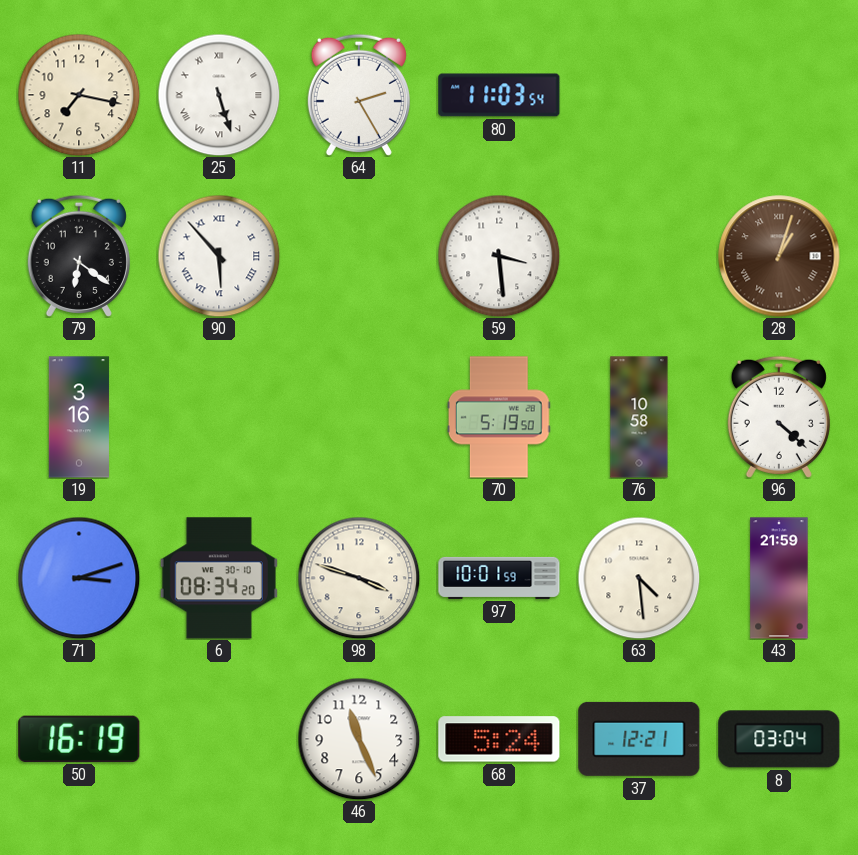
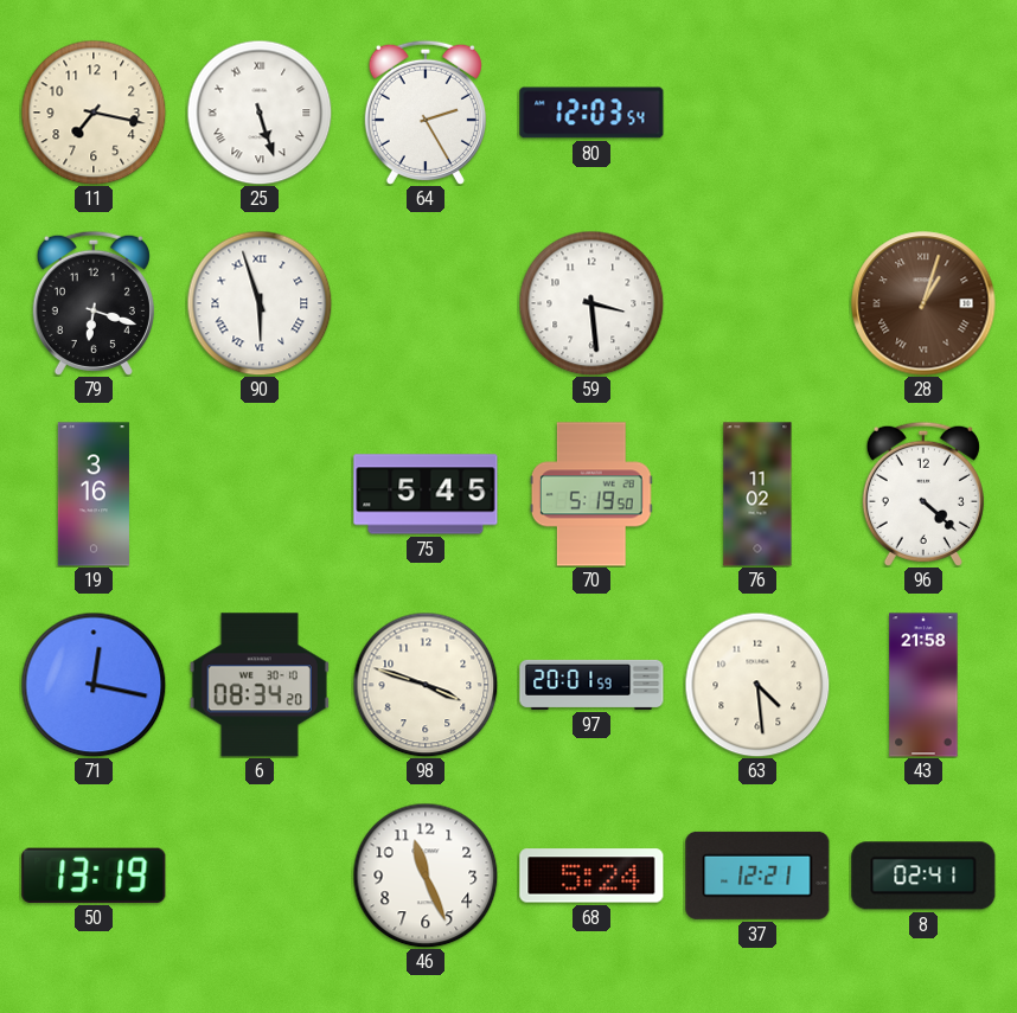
80: 11:03 -> 12:03 (591, 113)
79: 6:21 -> 6:18 (94, 303)
90: 5:53 -> 5:57 (260, 303)
75: none -> 5:45 (426, 494)
76: 10:58 -> 11:02 (757, 494)
71: 3:12 -> 12:17 (94, 685)
97: 10:01 -> 20:01 (591, 685)
43: 21:59 -> 21:58 (923, 685)
50: 16:19 -> 13:19 (94, 876)
8: 03:04 -> 02:41 (923, 876)
